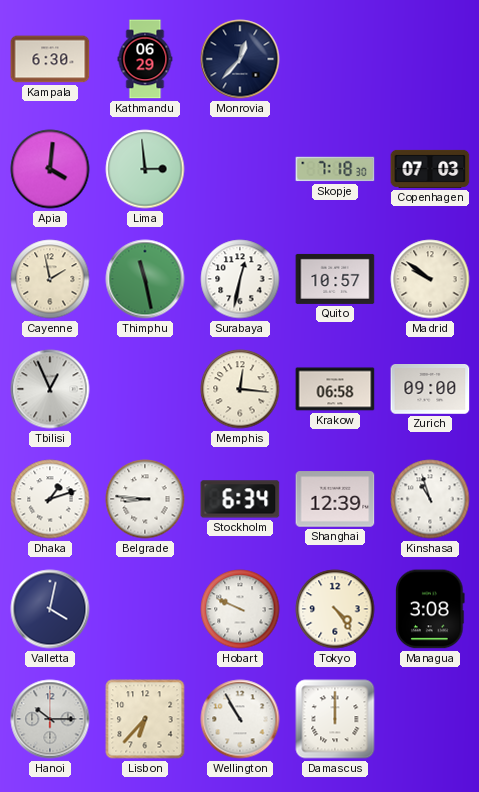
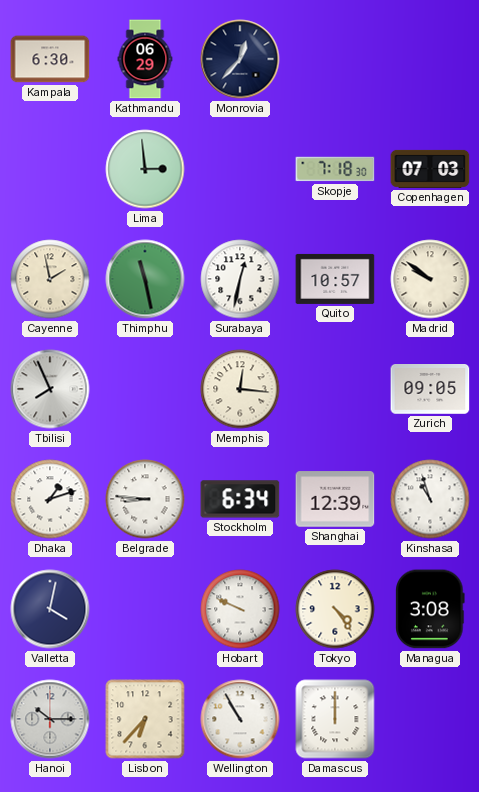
Apia: 4:01 -> none (50, 169)
Tbilisi: 12:56 -> 7:56 (50, 389)
Krakow: 06:58 -> none (335, 389)
Zurich: 09:00 -> 09:05 (430, 390)
